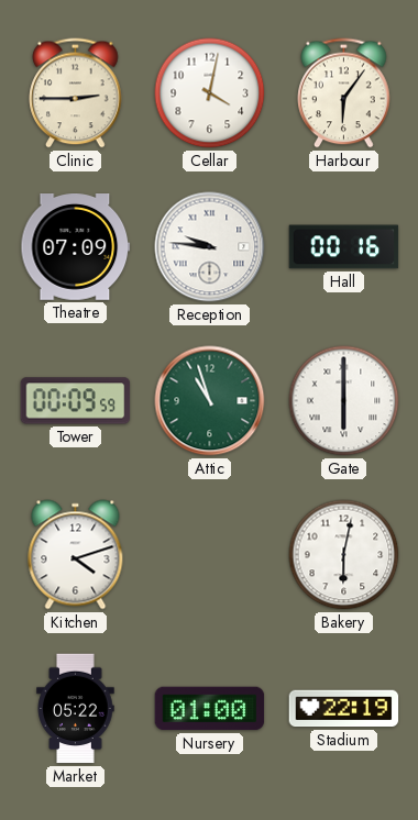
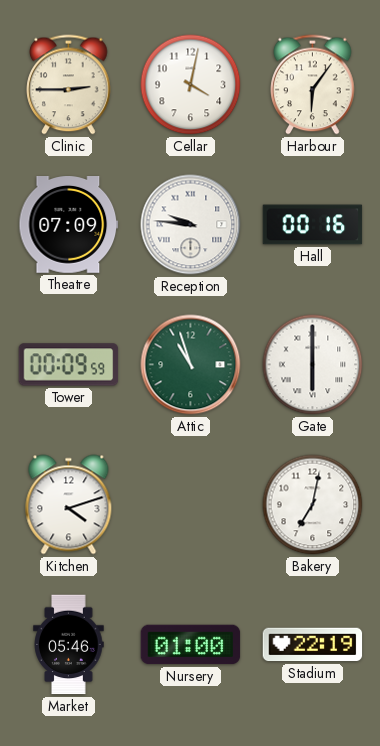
Bakery: 6:02 -> 7:02 (313, 505)
Market: 05:22 -> 05:46 (69, 645)
